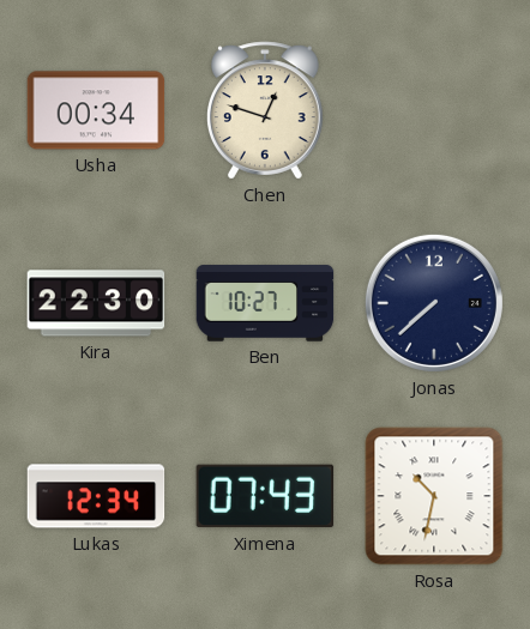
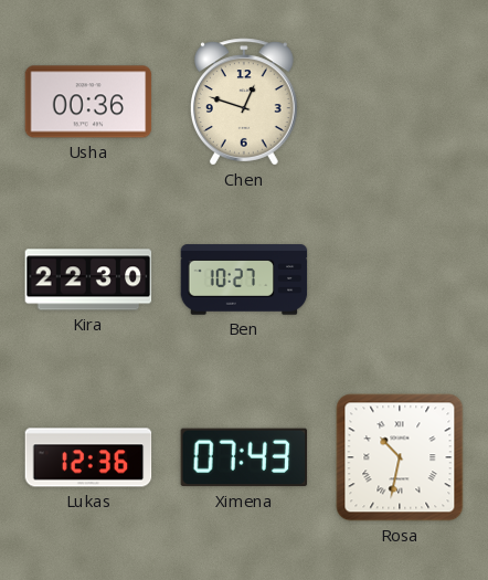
Usha: 00:34 -> 00:36 (88, 102)
Jonas: 7:38 -> none (434, 303)
Lukas: 12:34 -> 12:36 (88, 457)
